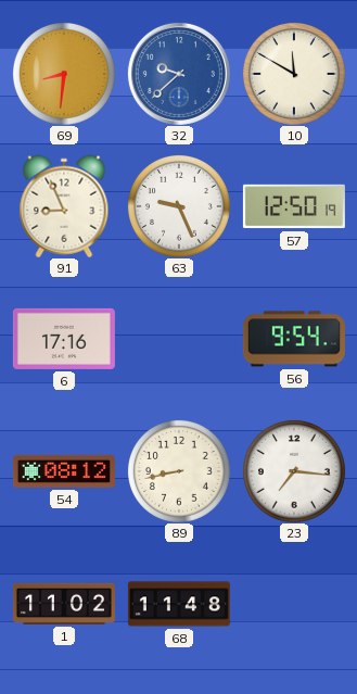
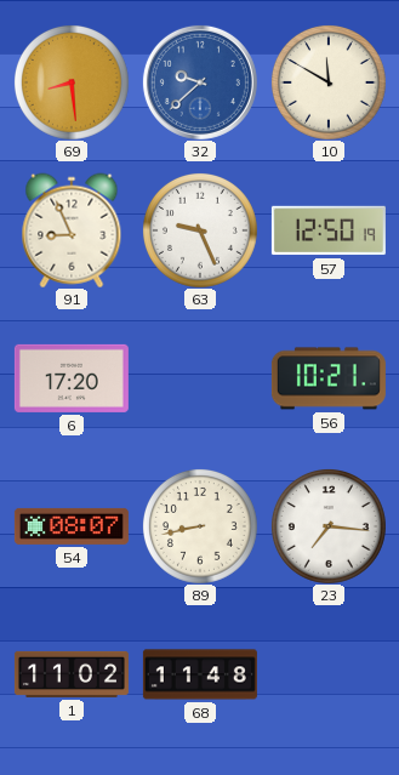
69: 8:31 -> 8:29 (72, 82)
6: 17:16 -> 17:20 (72, 378)
56: 9:54 -> 10:21 (329, 378)
54: 08:12 -> 08:07 (72, 526)
